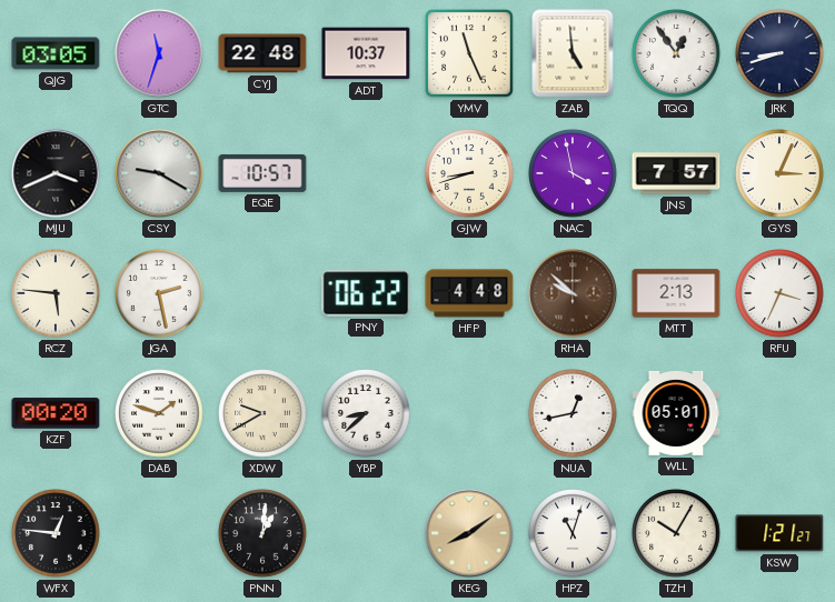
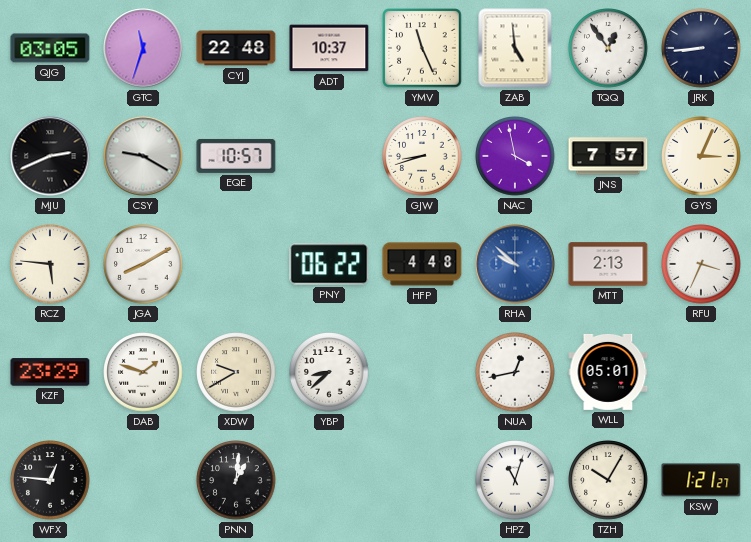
JRK: 8:42 -> 8:44 (701, 48)
MJU: 3:41 -> 2:41 (50, 156)
JGA: 2:28 -> 8:10 (143, 264)
RHA dial: brown -> blue (515, 264)
KZF: 00:20 -> 23:29 (50, 372)
KEG: 8:09 -> none (469, 533)
